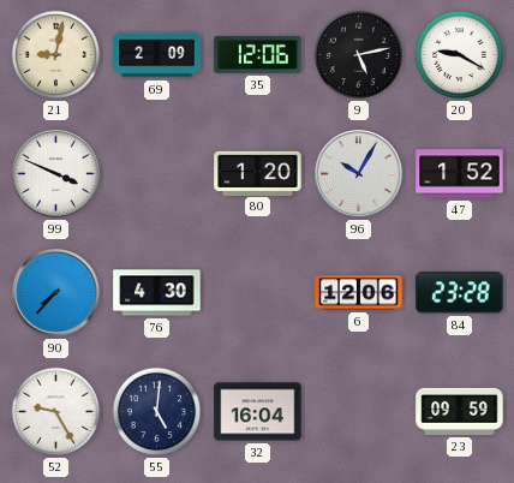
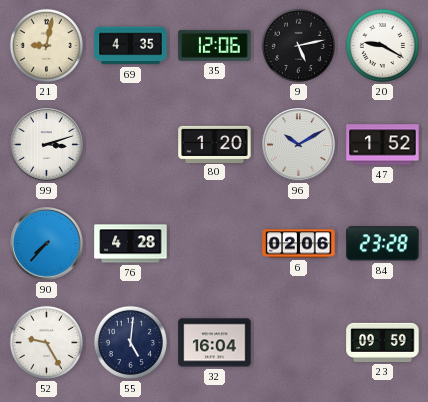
69: 2:09 -> 4:35 (131, 46)
99: 3:49 -> 3:12 (47, 145)
96: 10:05 -> 10:10 (299, 145)
76: 4:30 -> 4:28 (131, 244)
6: 12:06 -> 02:06 (299, 244)
